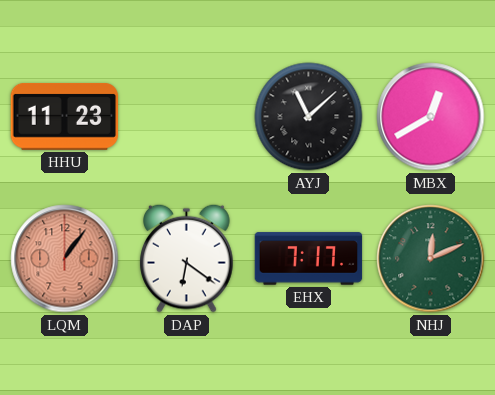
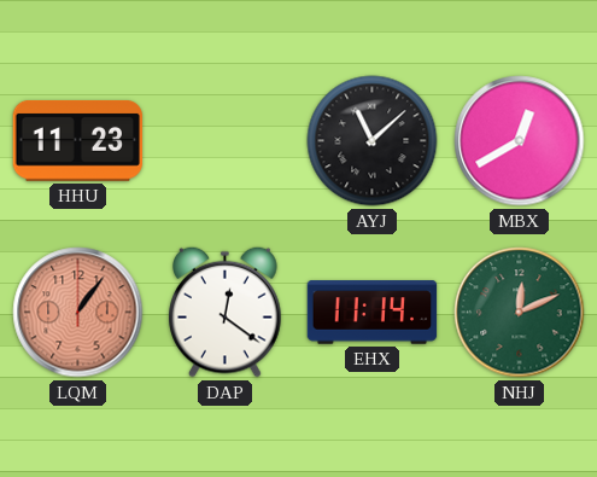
DAP: 6:21 -> 12:21 (226, 312)
EHX: 7:17 -> 11:14 (373, 313)
